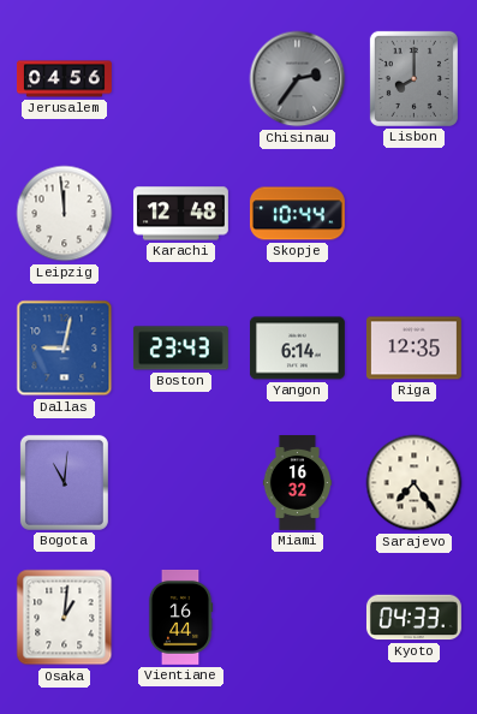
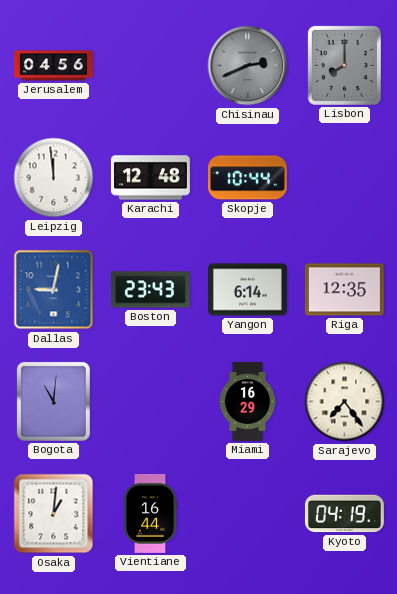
Chisinau: 2:36 -> 2:41 (248, 66)
Miami: 16:32 -> 16:29 (248, 402)
Kyoto: 04:33 -> 04:19 (344, 514)
